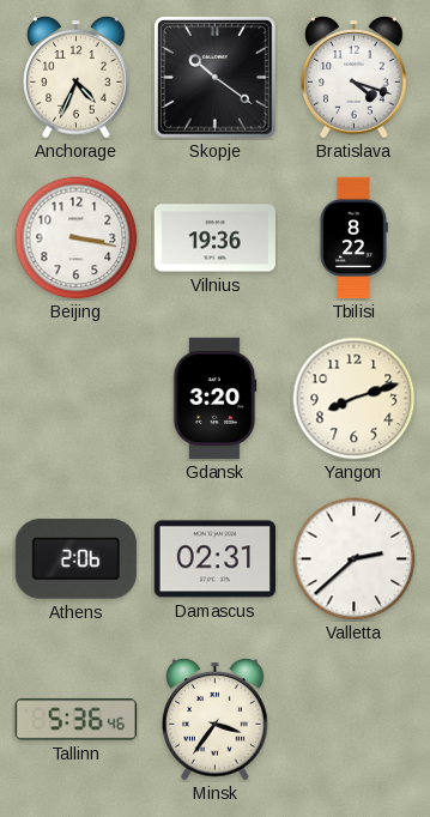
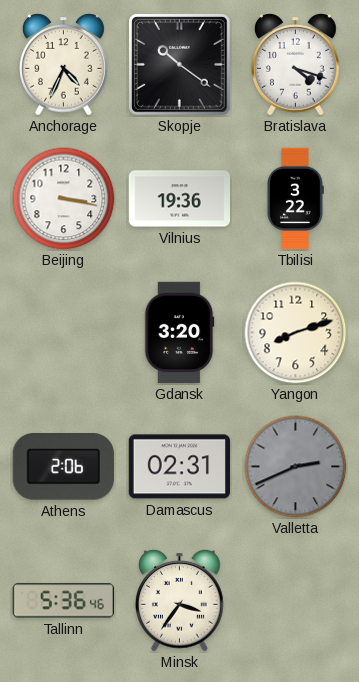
Tbilisi: 8:22 -> 3:22 (295, 199)
Valletta: 2:38 -> 2:41 (296, 467)
Valletta dial: white -> grey (296, 467)
